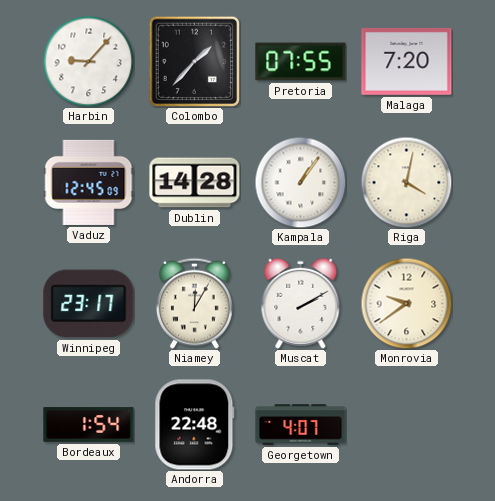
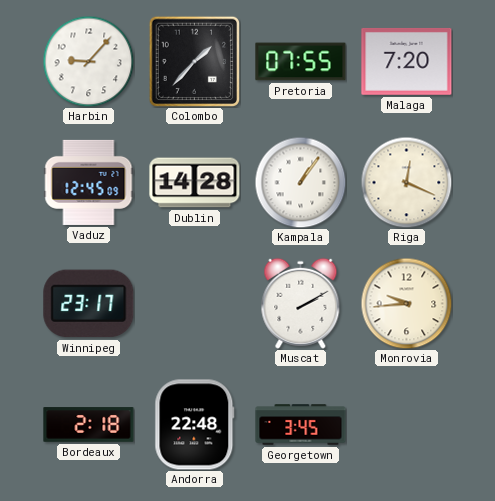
Riga: 4:02 -> 12:19 (406, 182)
Niamey: 12:05 -> none (194, 303)
Monrovia: 9:39 -> 9:44 (406, 303)
Bordeaux: 1:54 -> 2:18 (89, 425)
Georgetown: 4:07 -> 3:45 (301, 425)
